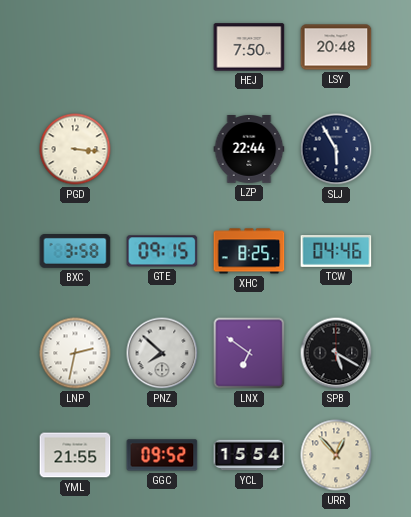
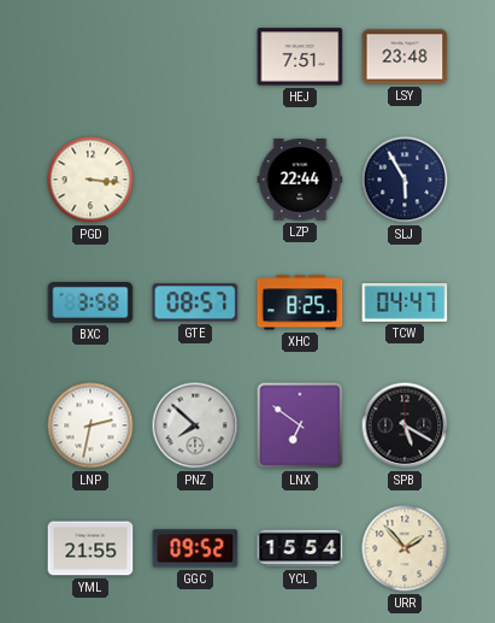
HEJ: 7:50 -> 7:51 (300, 57)
LSY: 20:48 -> 23:48 (405, 57)
GTE: 09:15 -> 08:57 (195, 302)
TCW: 04:46 -> 04:47 (405, 304)
URR: 12:53 -> 1:53 (405, 548)
